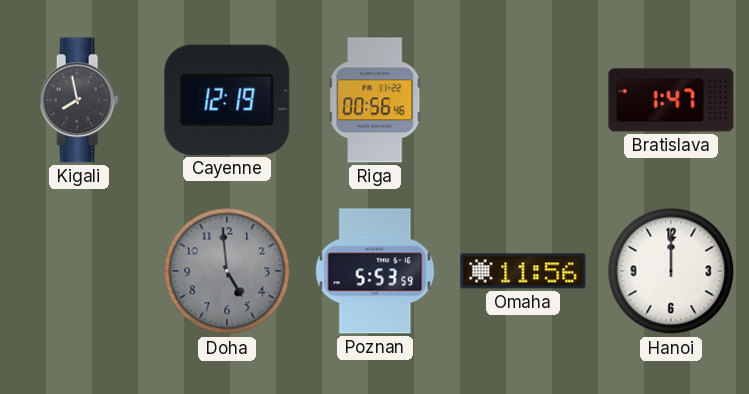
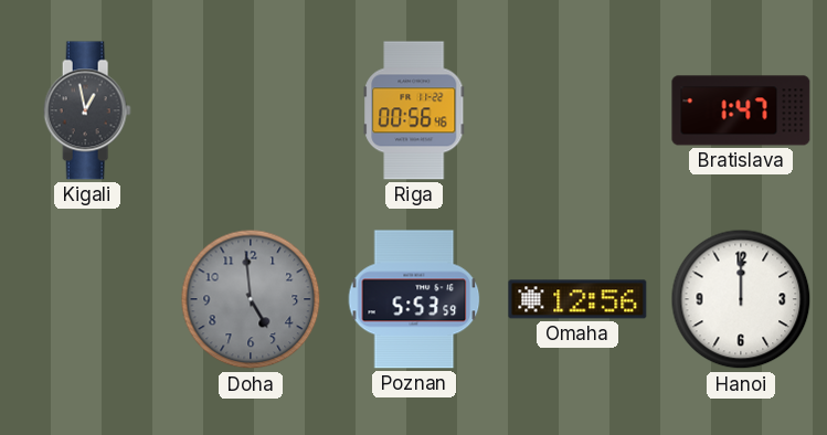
Kigali: 7:58 -> 12:58 (87, 110)
Cayenne: 12:19 -> none (227, 100)
Omaha: 11:56 -> 12:56 (577, 299)
